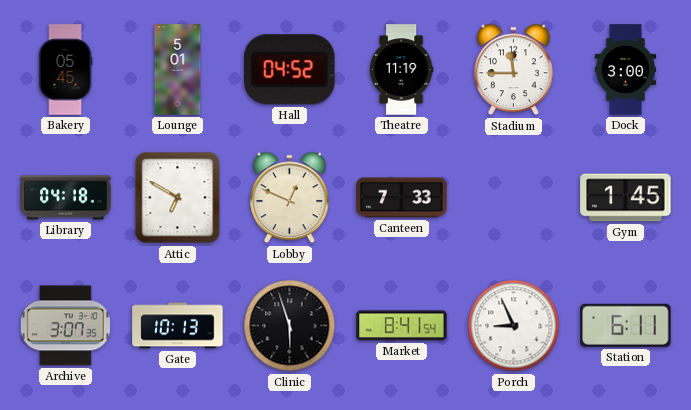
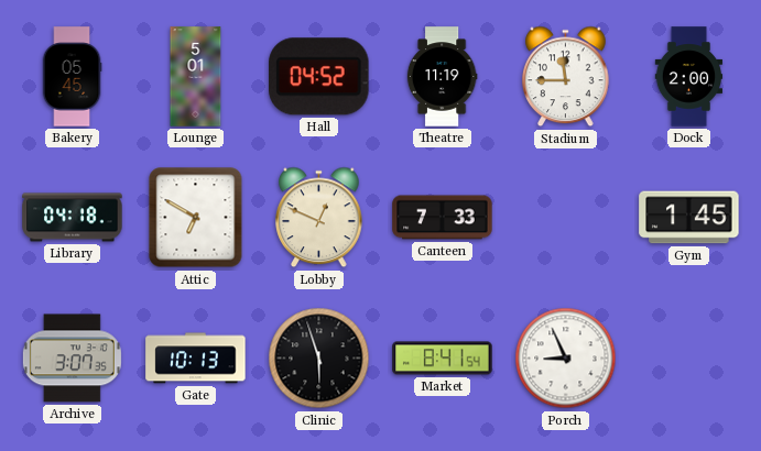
Dock: 3:00 -> 2:00 (689, 77)
Station: 6:11 -> none (626, 325)
